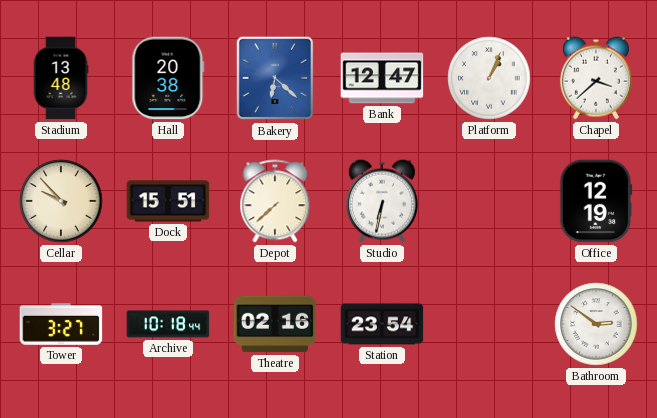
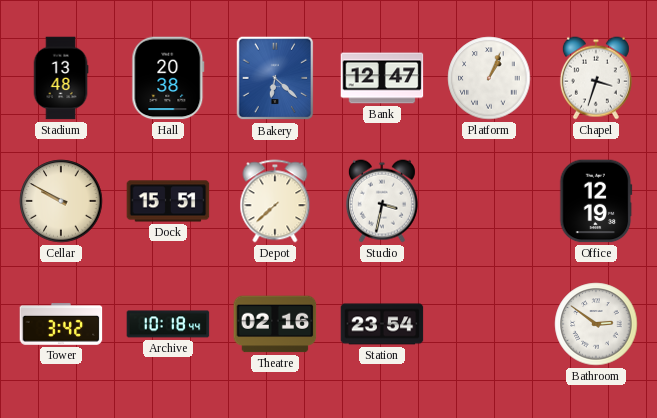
Chapel: 3:38 -> 3:33 (596, 78)
Cellar: 9:53 -> 9:50 (61, 201)
Studio: 6:32 -> 3:32 (382, 201)
Tower: 3:27 -> 3:42 (61, 325)
